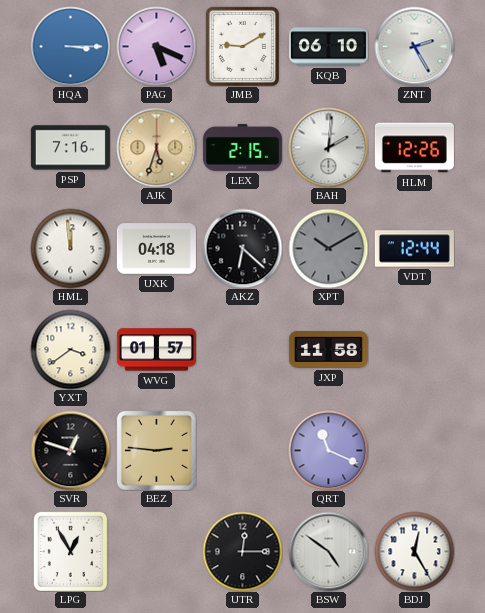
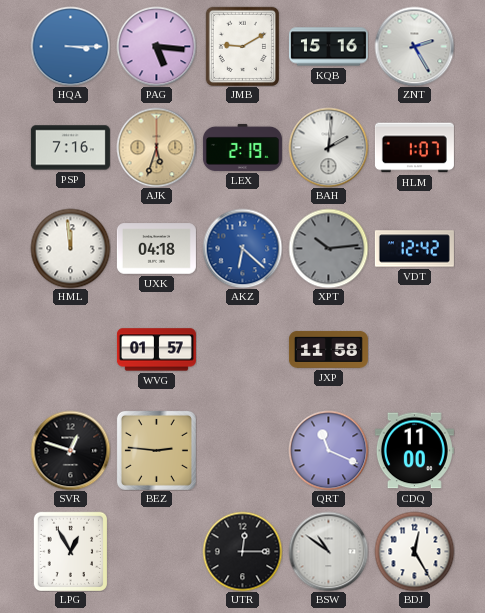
PAG: 5:19 -> 5:16 (156, 46)
KQB: 06:10 -> 15:16 (328, 47)
LEX: 2:15 -> 2:19 (242, 147)
HLM: 12:26 -> 1:07 (414, 148)
AKZ dial: black -> blue (242, 248)
XPT: 10:10 -> 10:14 (328, 248)
VDT: 12:44 -> 12:42 (414, 249)
YXT: 3:39 -> none (70, 349)
CDQ: none -> 11:00 (414, 451)
BSW: 4:51 -> 10:51 (328, 551)
